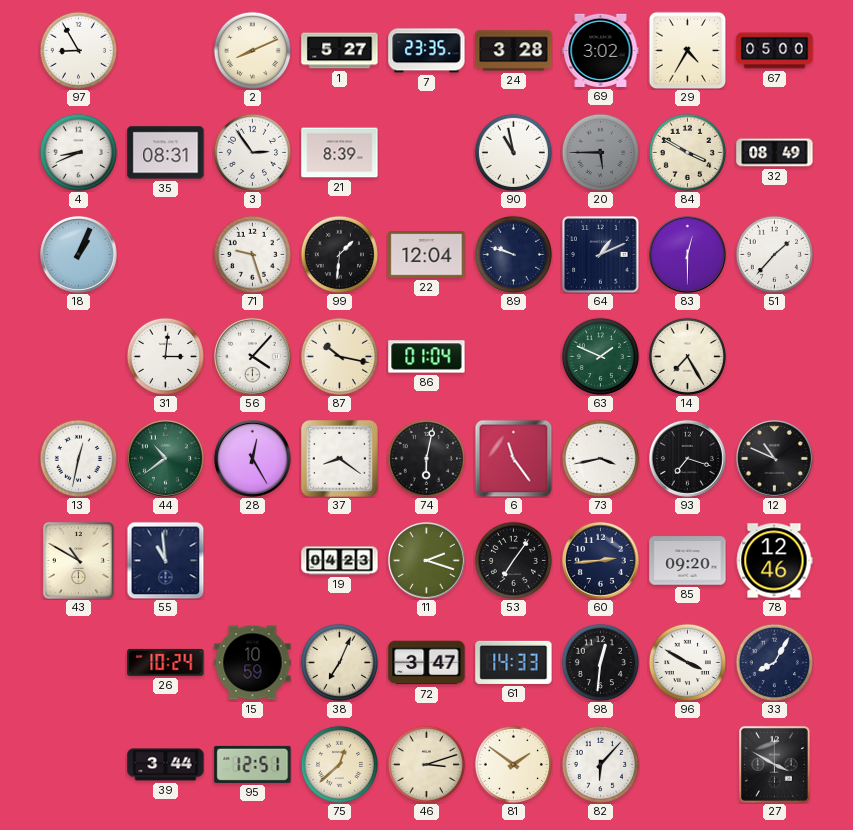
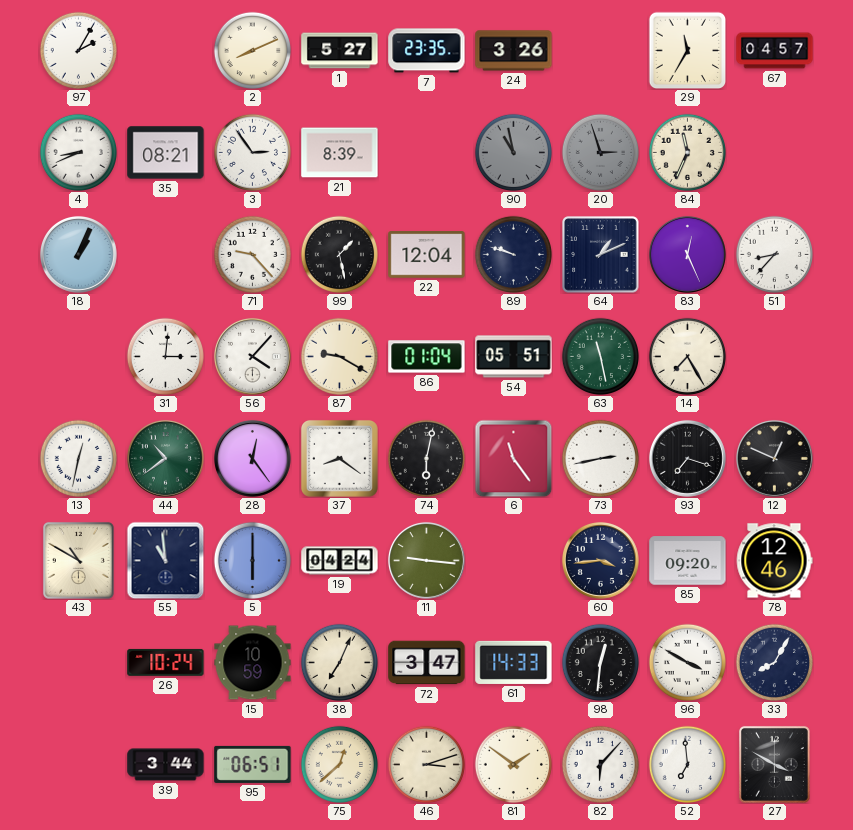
97: 8:55 -> 2:05 (78, 50)
24: 3:28 -> 3:26 (514, 51)
69: 3:02 -> none (601, 50)
29: 4:35 -> 11:35 (687, 50)
67: 05:00 -> 04:57 (775, 51)
35: 08:31 -> 08:21 (166, 153)
90 dial: white -> grey (513, 152)
20: 5:45 -> 2:57 (600, 152)
84: 3:50 -> 11:34 (687, 152)
32: 08:49 -> none (775, 153)
71: 9:27 -> 9:23 (252, 254)
99: 1:31 -> 1:28 (339, 254)
83: 12:30 -> 12:26 (687, 254)
51: 1:37 -> 8:37 (774, 254)
87: 10:17 -> 9:20 (339, 356)
54: none -> 05:51 (514, 357)
63: 1:49 -> 11:28 (600, 356)
28: 12:25 -> 12:24 (252, 458)
73: 3:43 -> 2:43 (600, 458)
12: 10:49 -> 12:49 (774, 458)
5: none -> 6:00 (252, 560)
19: 04:23 -> 04:24 (340, 561)
11: 2:18 -> 9:16 (426, 560)
53: 7:06 -> none (513, 560)
60: 2:44 -> 3:44 (600, 560)
95: 12:51 -> 06:51 (253, 764)
52: none -> 6:59 (687, 764)
